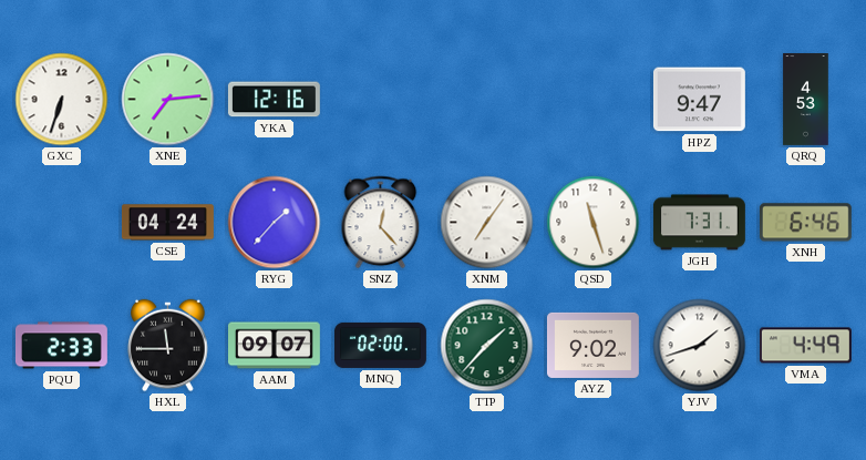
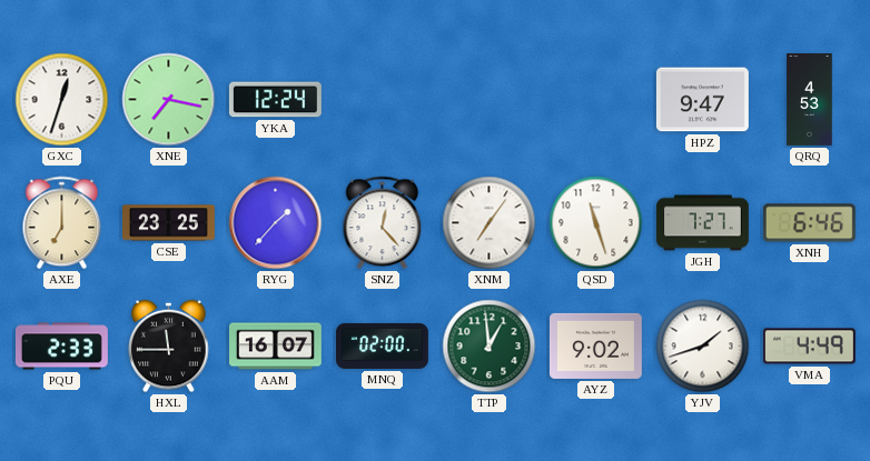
GXC: 6:33 -> 12:33 (62, 100)
XNE: 7:14 -> 7:17 (169, 100)
YKA: 12:16 -> 12:24 (275, 100)
AXE: none -> 7:00 (62, 223)
CSE: 04:24 -> 23:25 (168, 223)
JGH: 7:31 -> 7:27 (702, 223)
AAM: 09:07 -> 16:07 (276, 347)
TTP: 1:37 -> 12:59 (490, 347)
